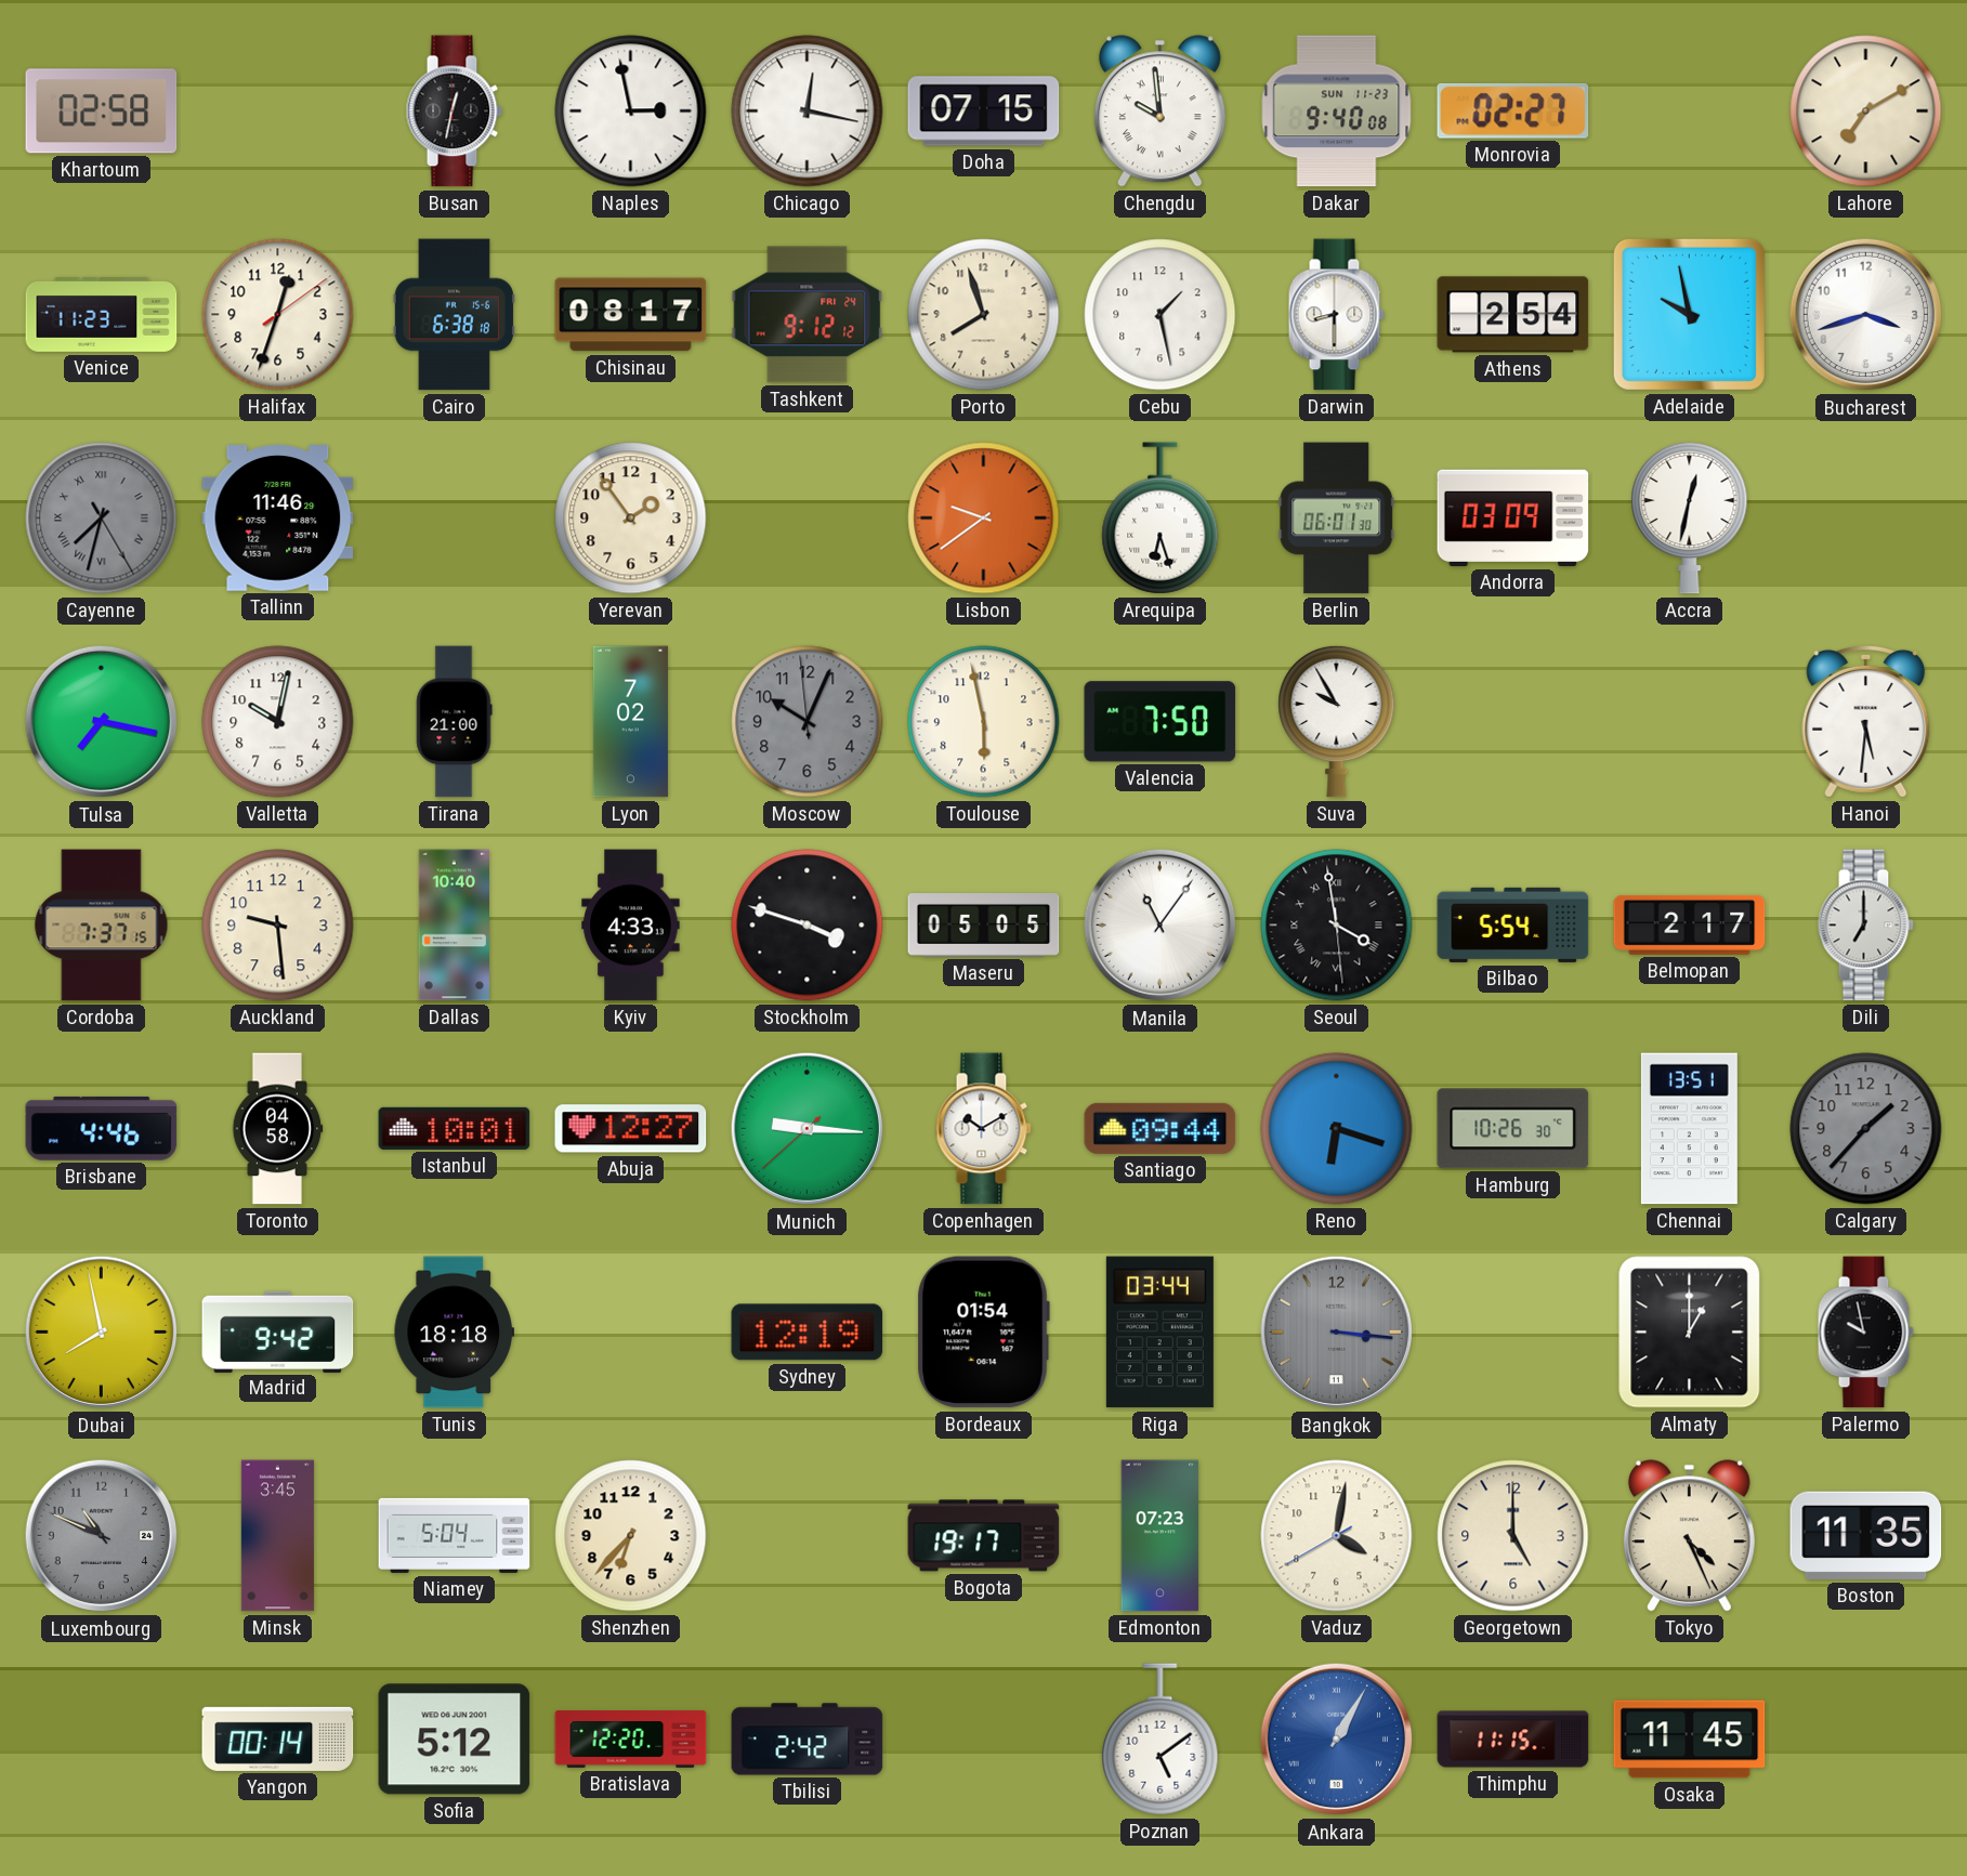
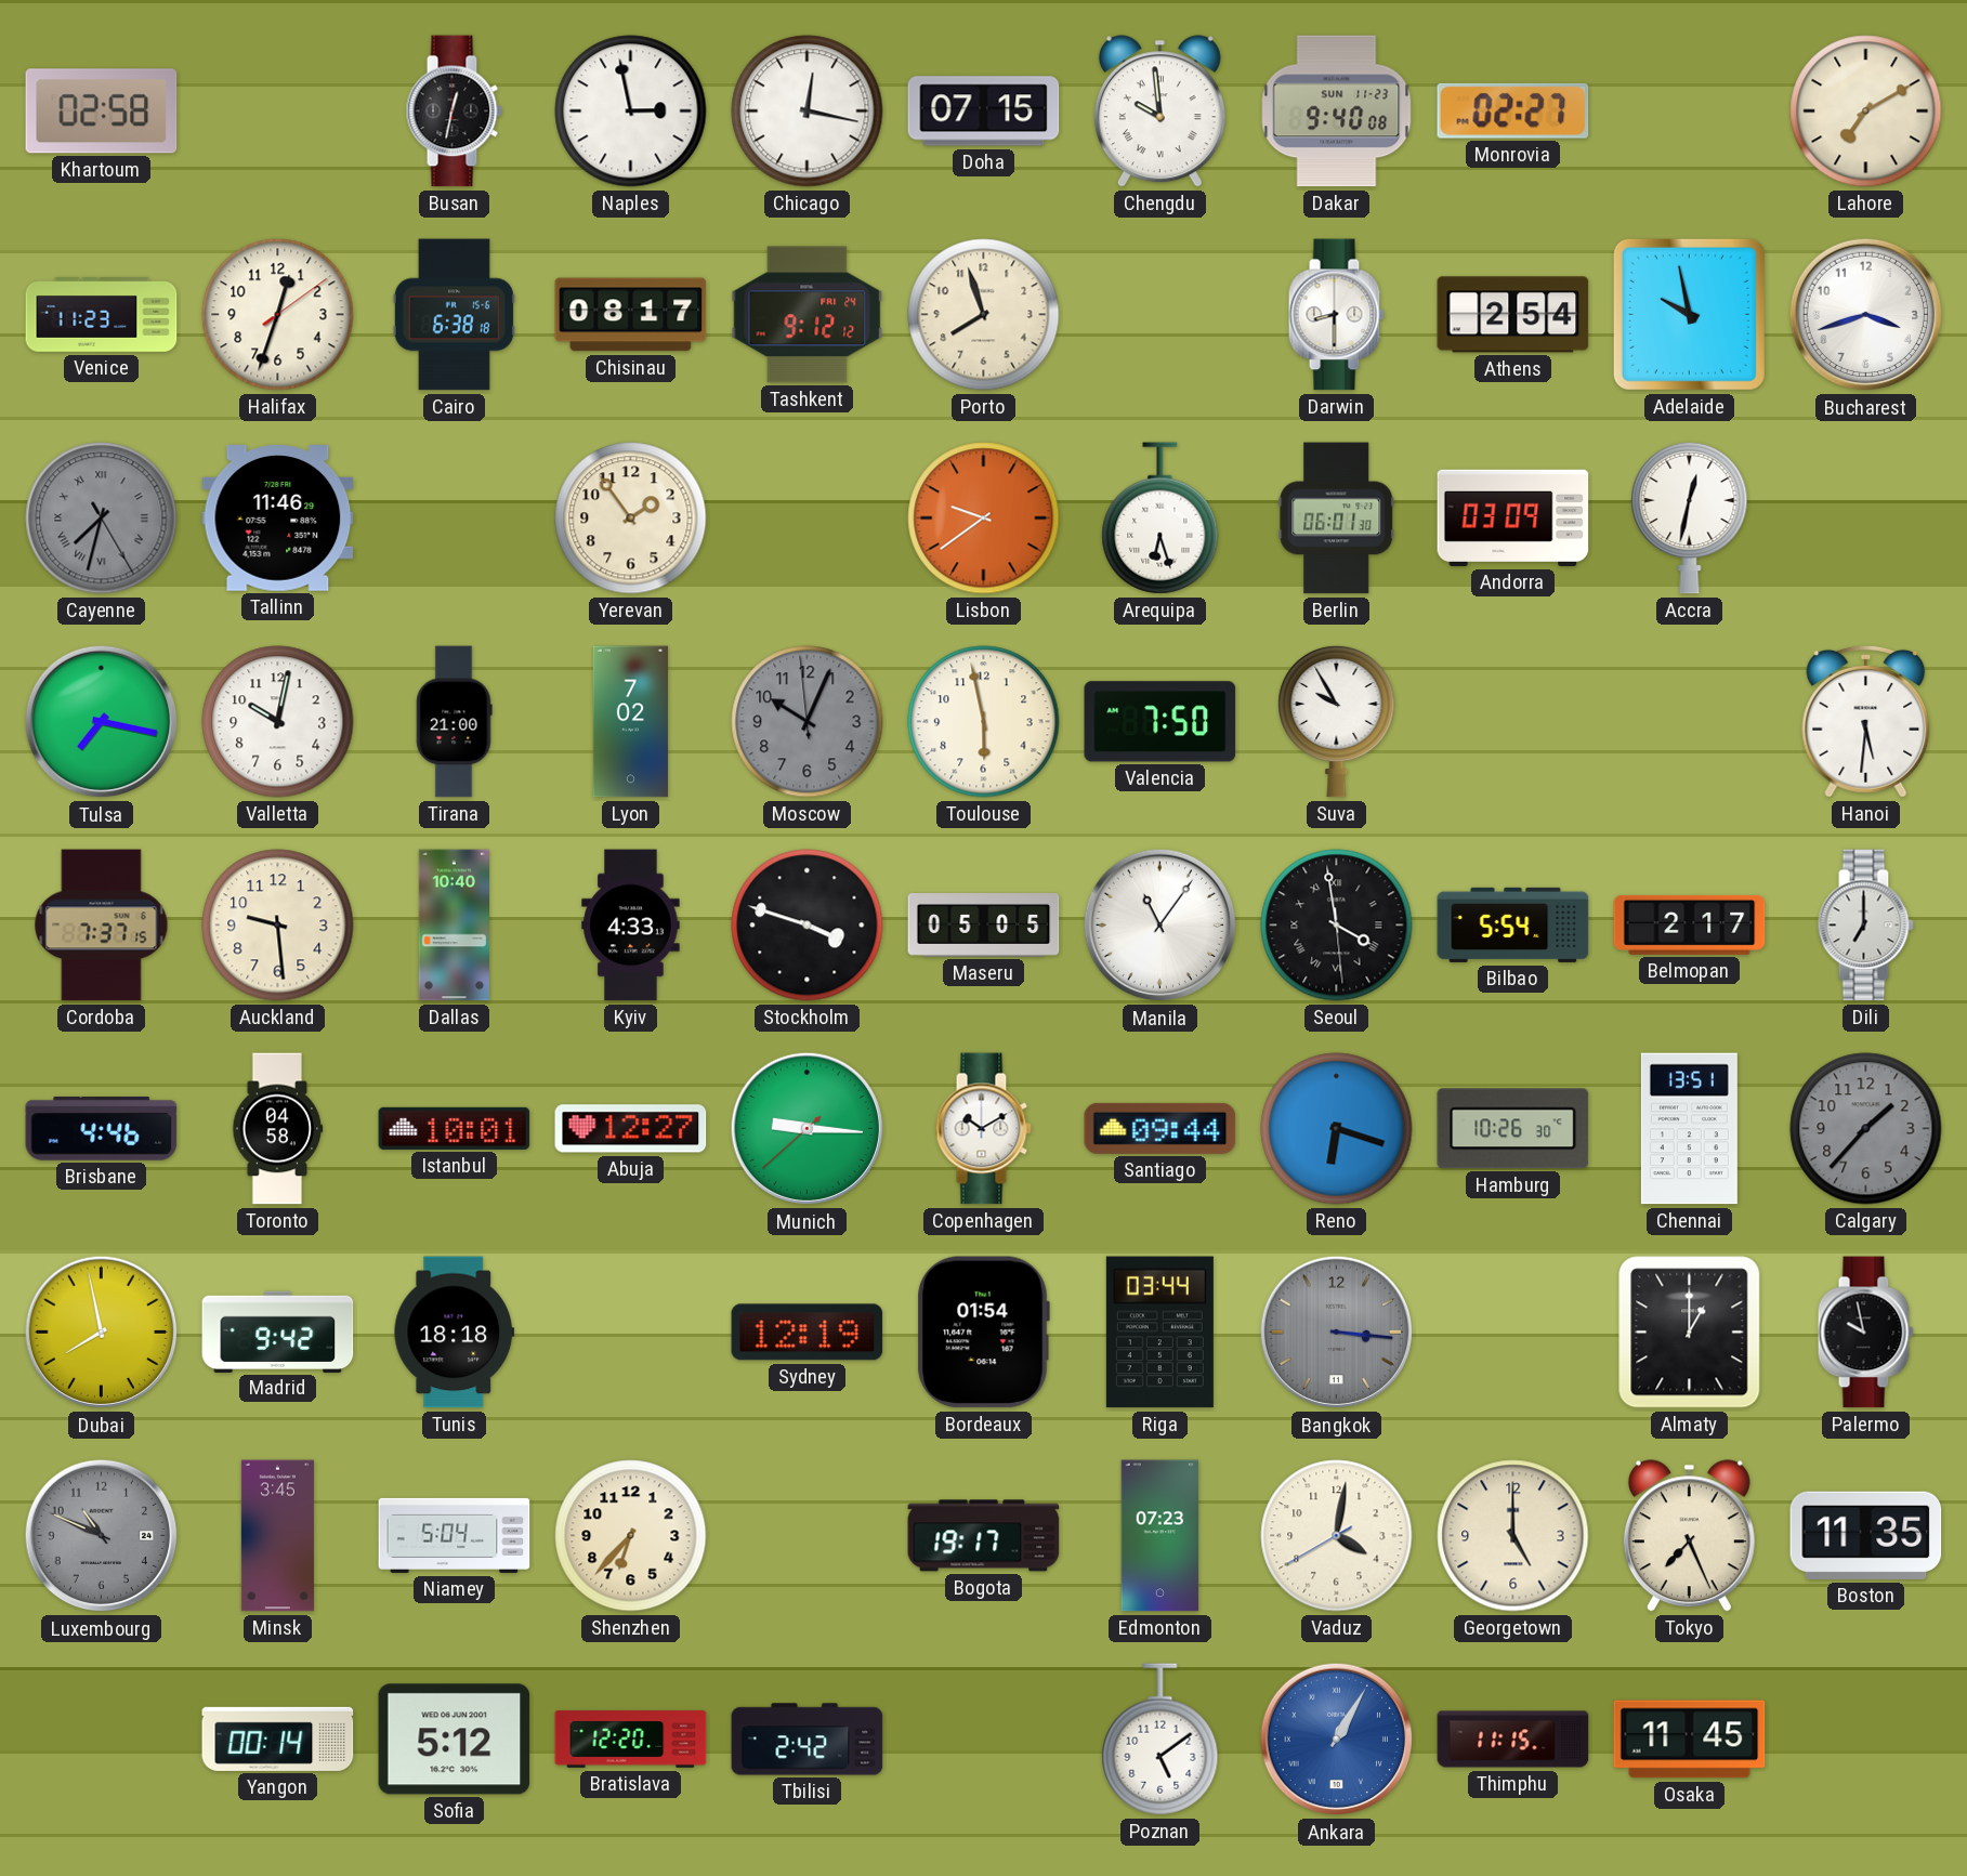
Cebu: 1:28 -> none (1160, 315)
Tokyo: 4:26 -> 7:26 (1689, 1536)
